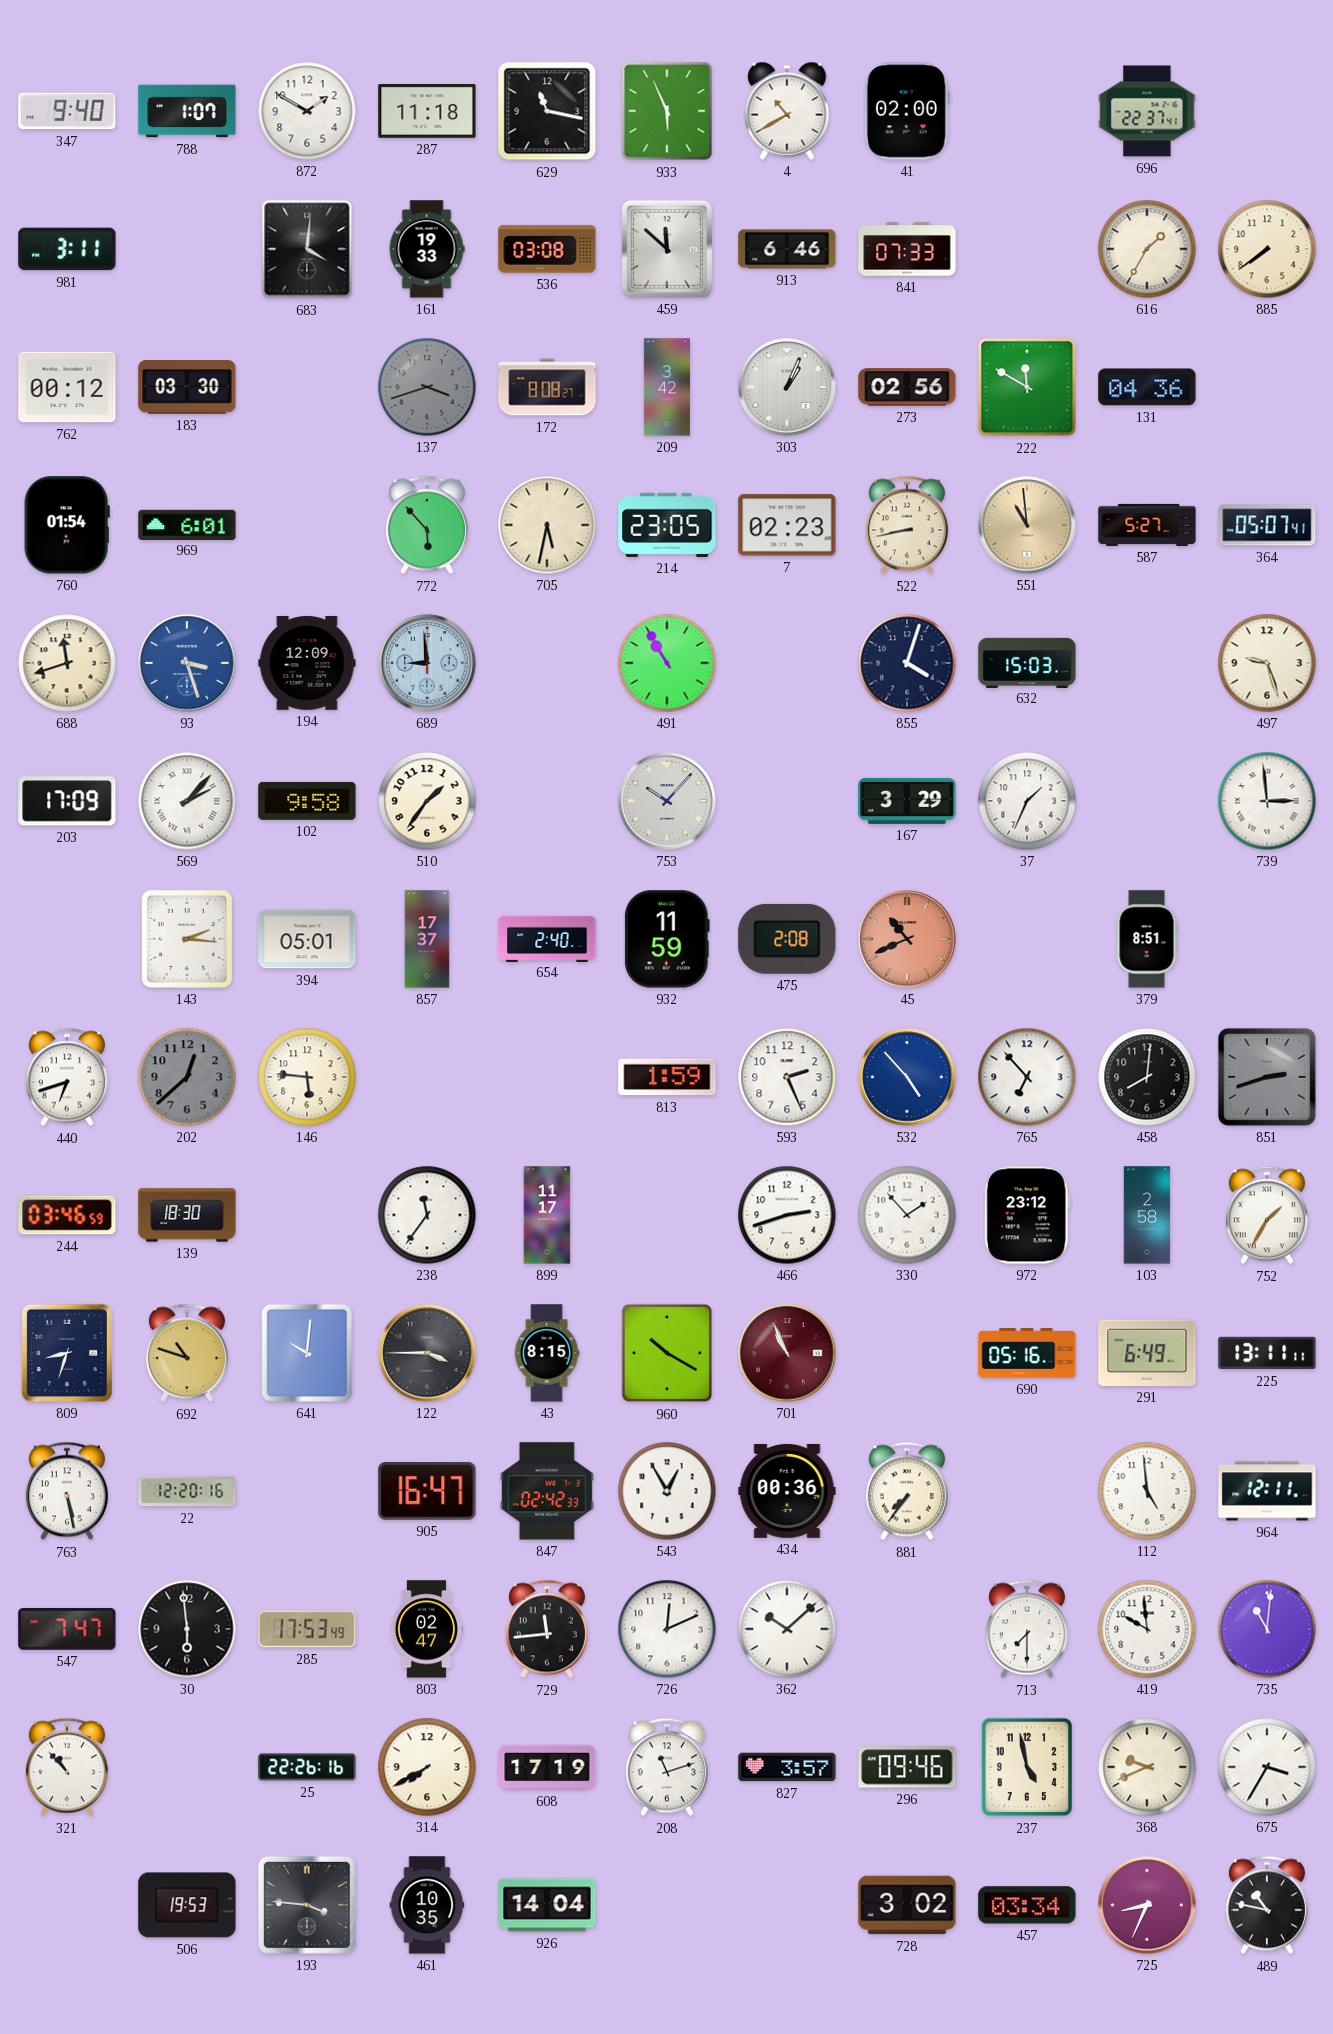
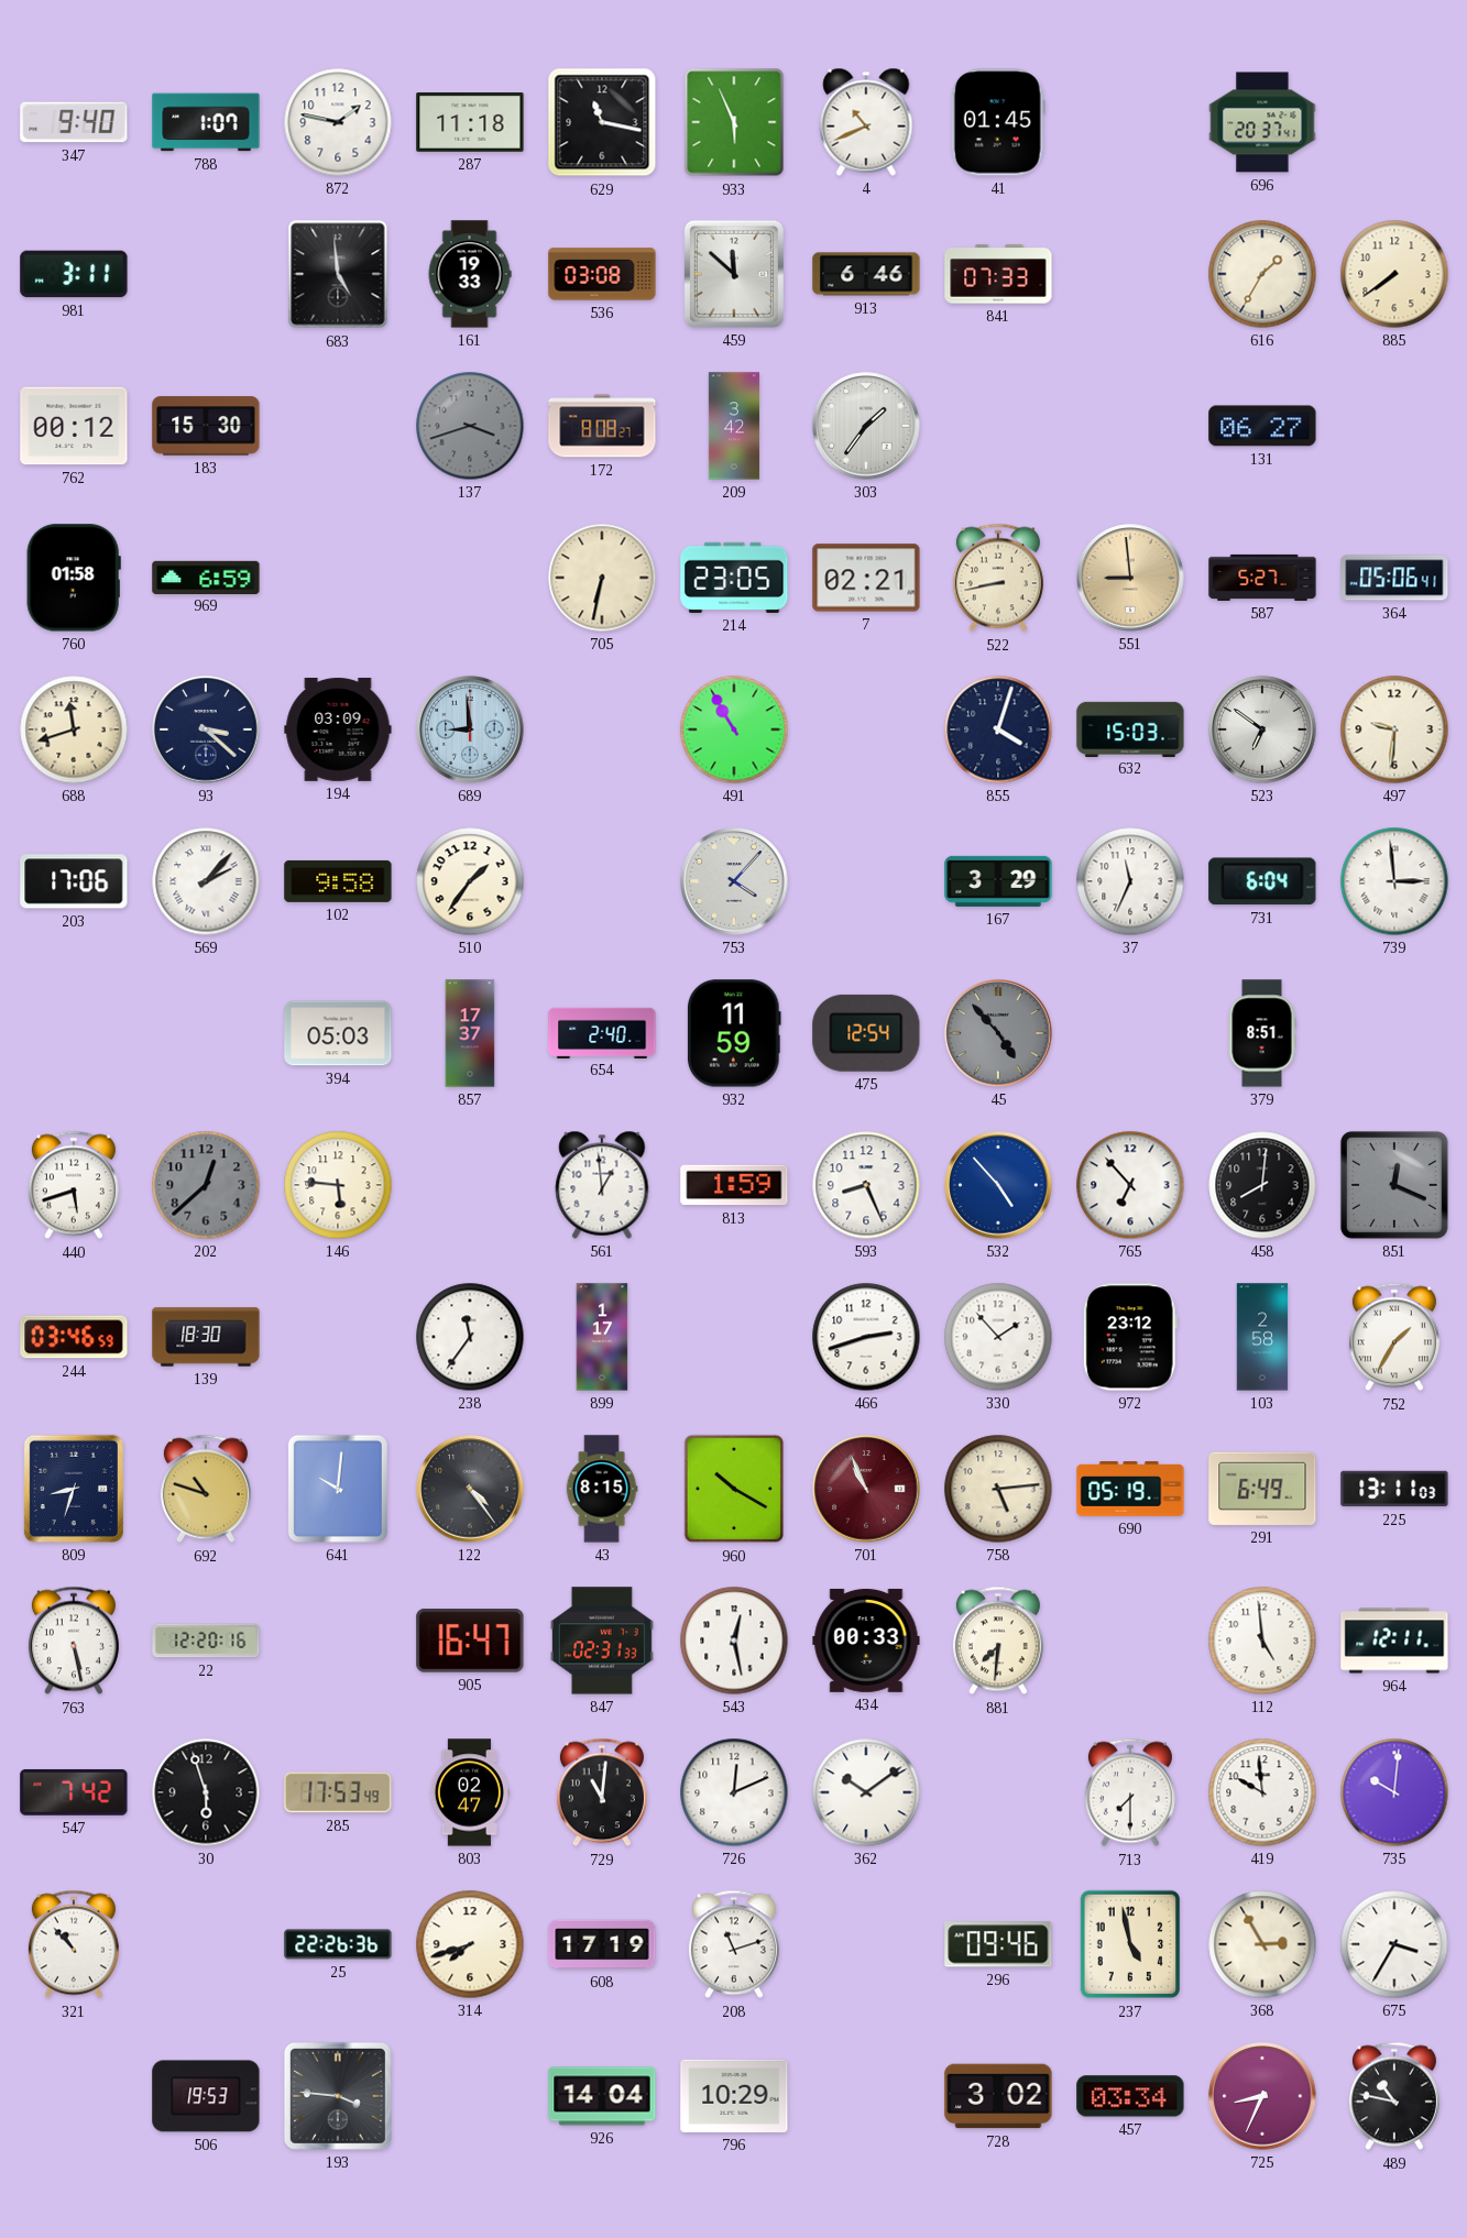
872: 1:50 -> 1:47 (338, 122)
4: 10:40 -> 10:41 (866, 122)
41: 02:00 -> 01:45 (998, 122)
696: 22:37 -> 20:37 (1262, 122)
683: 4:01 -> 4:59 (338, 274)
183: 03:30 -> 15:30 (206, 426)
303: 1:04 -> 1:36 (866, 426)
273: 02:56 -> none (907, 387)
222: 11:50 -> none (1027, 387)
131: 04:36 -> 06:27 (1262, 426)
760: 01:54 -> 01:58 (74, 578)
969: 6:01 -> 6:59 (206, 577)
772: 5:53 -> none (427, 525)
705: 5:32 -> 6:32 (602, 578)
7: 02:23 -> 02:21 (866, 578)
551: 10:59 -> 8:59 (1130, 578)
364: 05:07 -> 05:06 (1394, 578)
93: 3:27 -> 3:22 (206, 729)
93 dial: blue -> navy (206, 729)
194: 12:09 -> 03:09 (338, 729)
523: none -> 6:51 (1262, 729)
497: 9:27 -> 9:31 (1394, 729)
203: 17:09 -> 17:06 (74, 881)
753: 10:07 -> 4:07 (734, 881)
37: 1:34 -> 11:34 (1130, 881)
731: none -> 6:04 (1262, 881)
143: 2:16 -> none (187, 939)
394: 05:01 -> 05:03 (338, 1033)
475: 2:08 -> 12:54 (866, 1033)
45: 10:41 -> 4:53 (998, 1033)
45 dial: salmon -> grey (998, 1033)
440: 6:42 -> 5:42 (74, 1185)
561: none -> 12:59 (602, 1185)
593: 2:26 -> 8:26 (866, 1185)
851: 2:42 -> 12:19 (1394, 1185)
899: 11:17 -> 1:17 (602, 1337)
122: 3:45 -> 4:24 (470, 1489)
758: none -> 5:14 (998, 1489)
690: 05:16 -> 05:19 (1130, 1489)
225: 13:11:11 -> 13:11:03 (1394, 1489)
847: 02:42 -> 02:31 (602, 1641)
543: 12:55 -> 12:28 (734, 1641)
434: 00:36 -> 00:33 (866, 1641)
881: 7:36 -> 7:31 (998, 1641)
547: 7:47 -> 7:42 (74, 1792)
30: 5:59 -> 5:57 (206, 1792)
729: 11:44 -> 11:01 (602, 1792)
362: 10:08 -> 10:09 (866, 1792)
735: 11:01 -> 10:01 (1394, 1792)
25: 22:26:16 -> 22:26:36 (338, 1944)
314: 7:40 -> 7:42 (470, 1944)
827: 3:57 -> none (787, 1767)
368: 9:41 -> 2:55 (1262, 1944)
461: 10:35 -> none (427, 1905)
796: none -> 10:29 (734, 2096)
